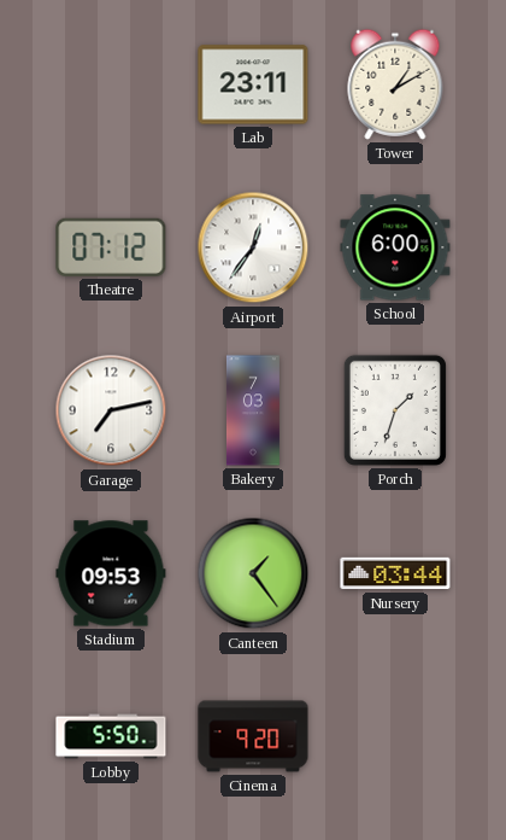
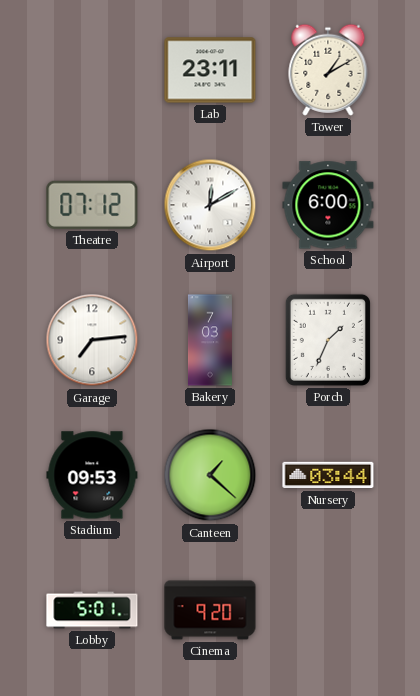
Airport: 12:36 -> 12:10 (210, 205)
Garage: 7:13 -> 7:14 (92, 340)
Porch: 1:33 -> 1:34 (328, 340)
Canteen: 1:24 -> 1:22 (210, 475)
Lobby: 5:50 -> 5:01 (92, 610)
